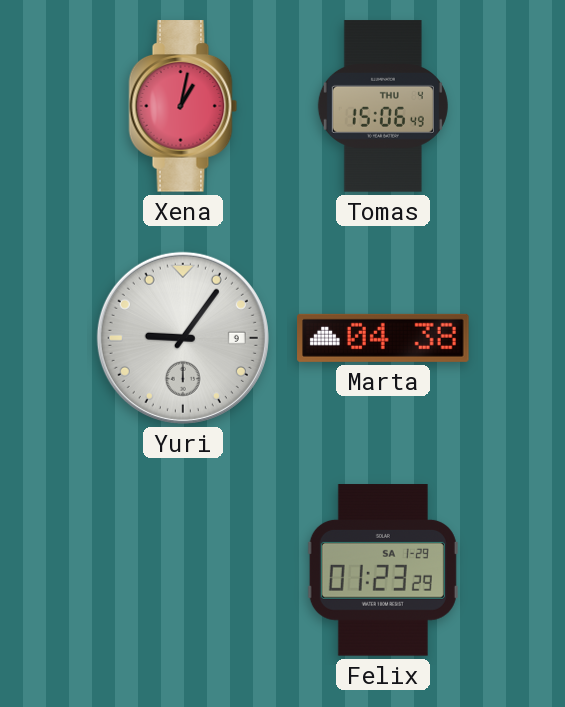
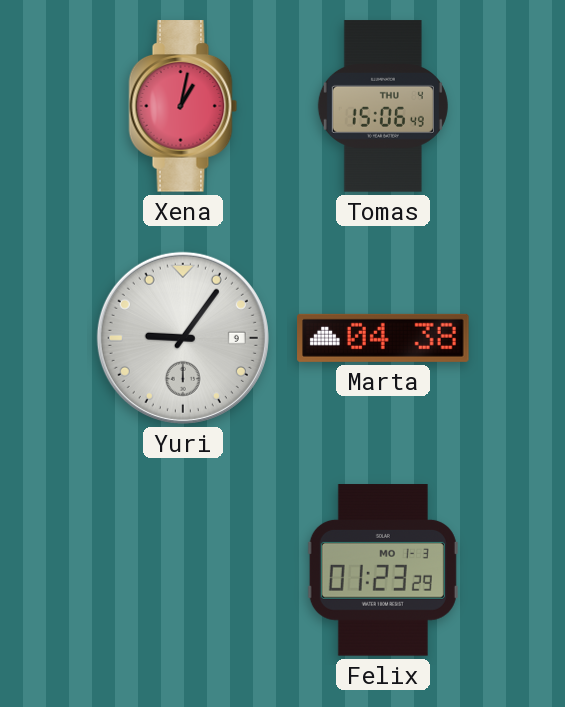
Felix date: SA 1-29 -> MO 1-3 (383, 570)
